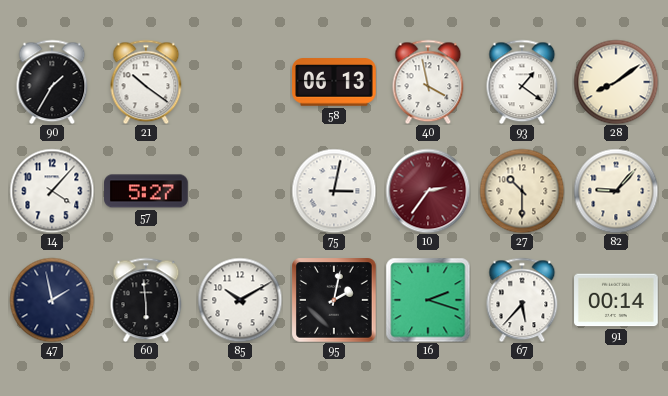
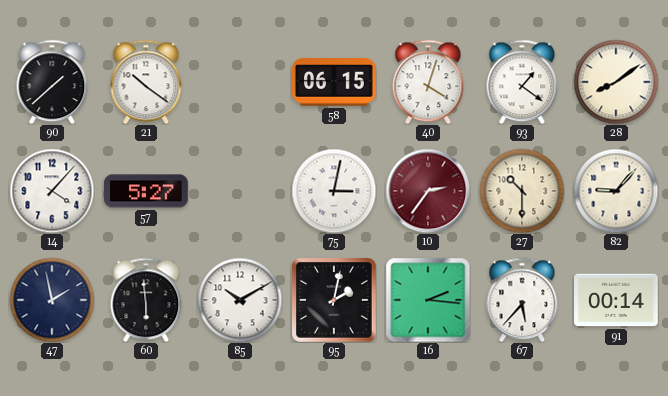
90: 1:35 -> 1:38 (52, 82)
58: 06:13 -> 06:15 (334, 82)
40: 3:58 -> 4:03 (428, 82)
16: 2:18 -> 2:16 (428, 300)
